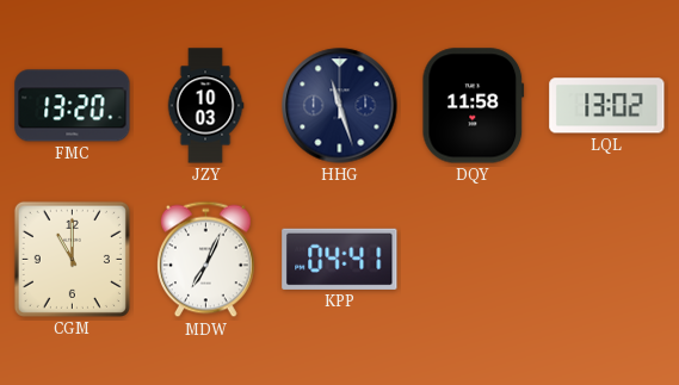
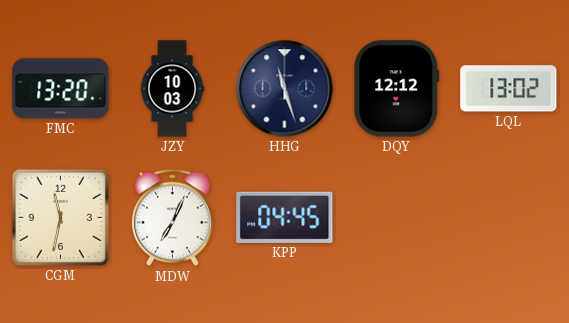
DQY: 11:58 -> 12:12 (397, 89)
CGM: 11:00 -> 11:32 (60, 217)
KPP: 04:41 -> 04:45 (285, 217)
